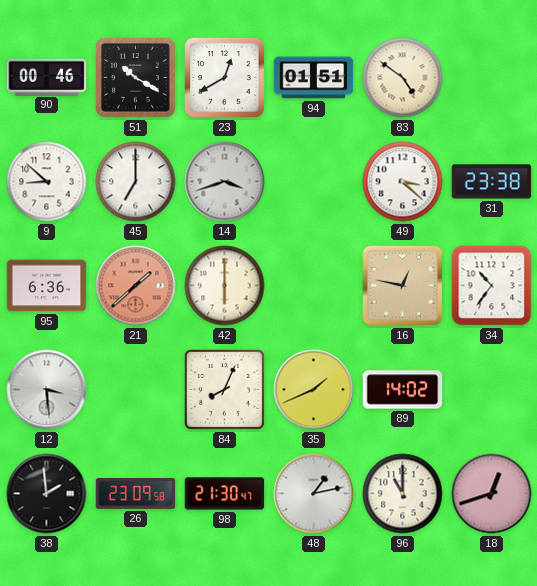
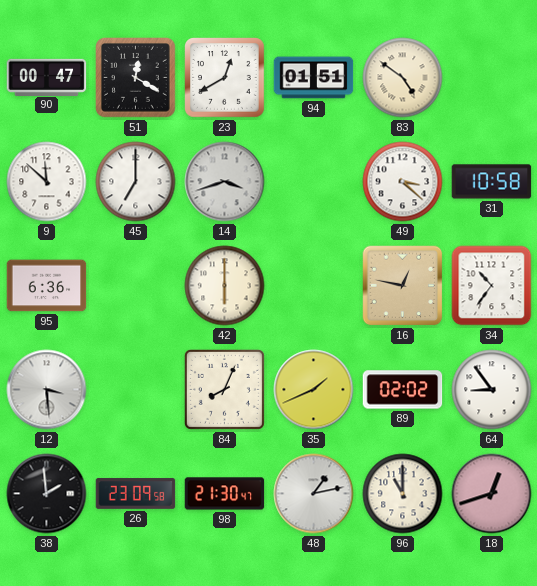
90: 00:46 -> 00:47 (47, 77)
51: 10:20 -> 12:20 (136, 78)
9: 8:52 -> 11:52 (47, 182)
31: 23:38 -> 10:58 (492, 182)
21: 1:38 -> none (136, 286)
89: 14:02 -> 02:02 (403, 390)
64: none -> 8:54 (492, 390)
